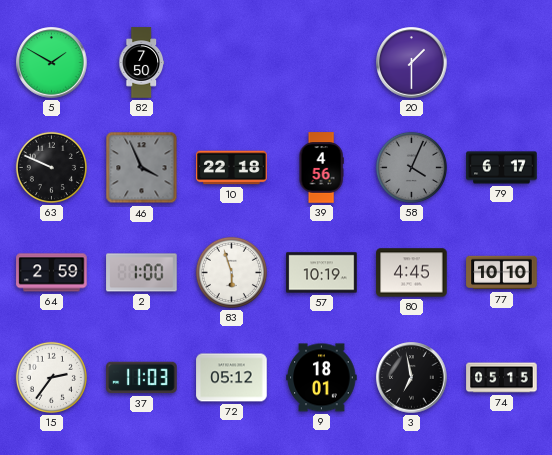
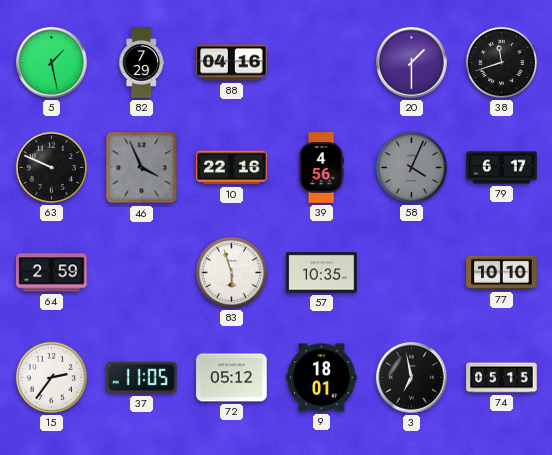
5: 1:50 -> 1:28 (52, 63)
82: 7:50 -> 7:29 (141, 63)
88: none -> 04:16 (232, 63)
38: none -> 11:42 (501, 62)
10: 22:18 -> 22:16 (232, 168)
2: 1:00 -> none (142, 273)
57: 10:19 -> 10:35 (322, 273)
80: 4:45 -> none (412, 273)
37: 11:03 -> 11:05 (142, 378)
